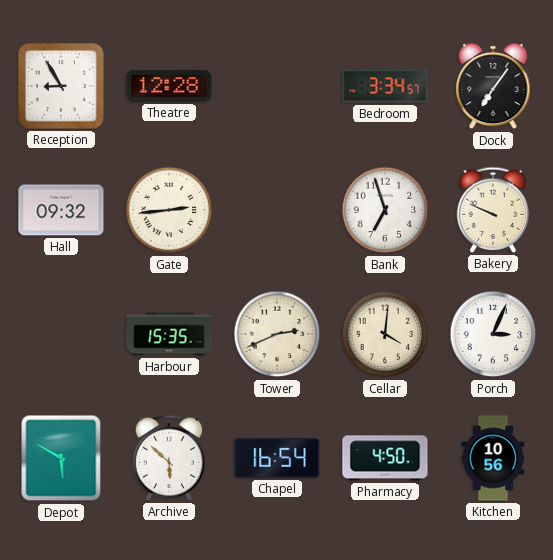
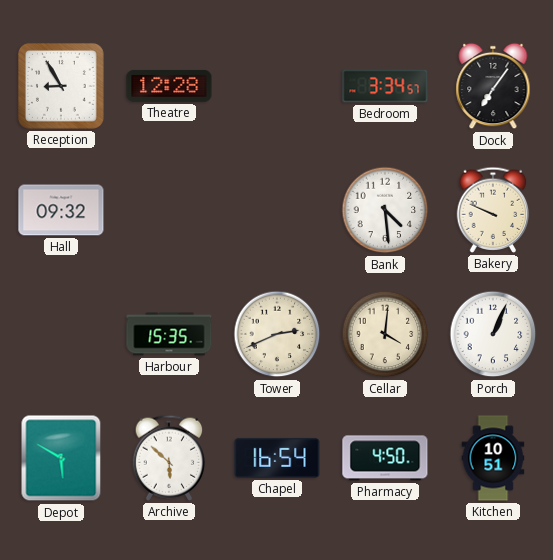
Gate: 2:44 -> none (169, 210)
Bank: 6:57 -> 4:29 (385, 210)
Porch: 3:04 -> 1:04 (493, 334)
Kitchen: 10:56 -> 10:51 (493, 458)
